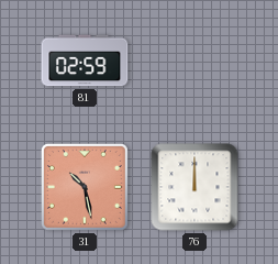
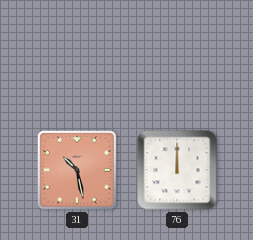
81: 02:59 -> none (85, 61)
